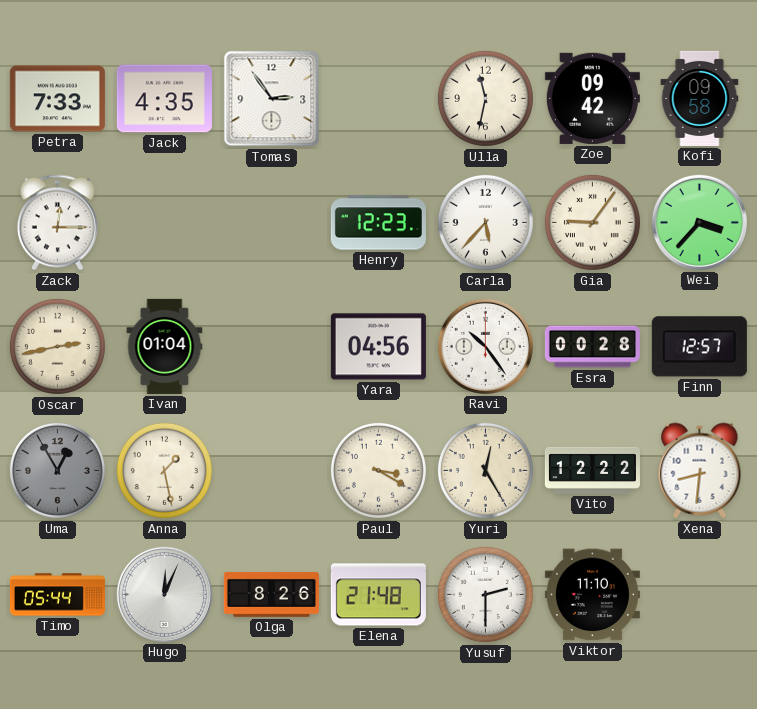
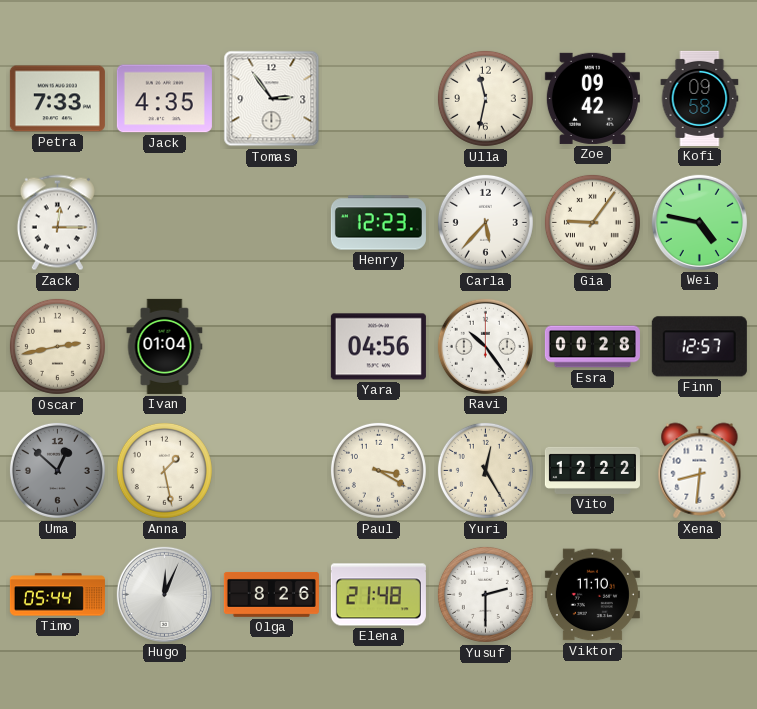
Wei: 3:37 -> 4:47 (699, 222)
Uma: 12:55 -> 12:52 (57, 470)
